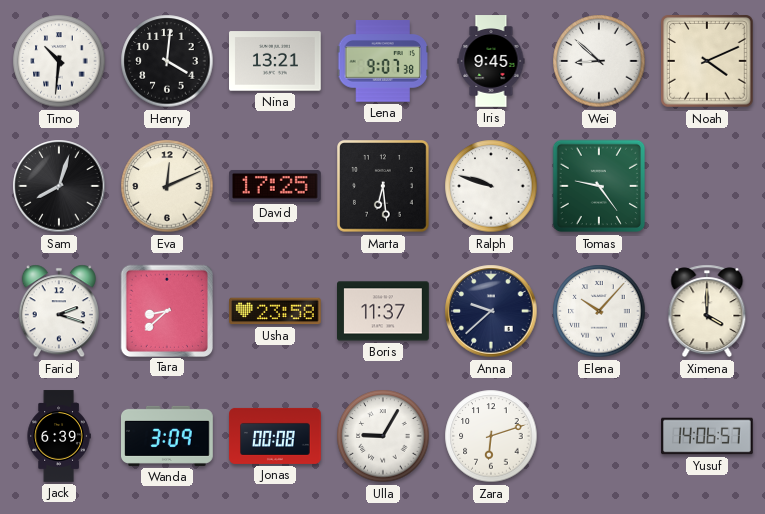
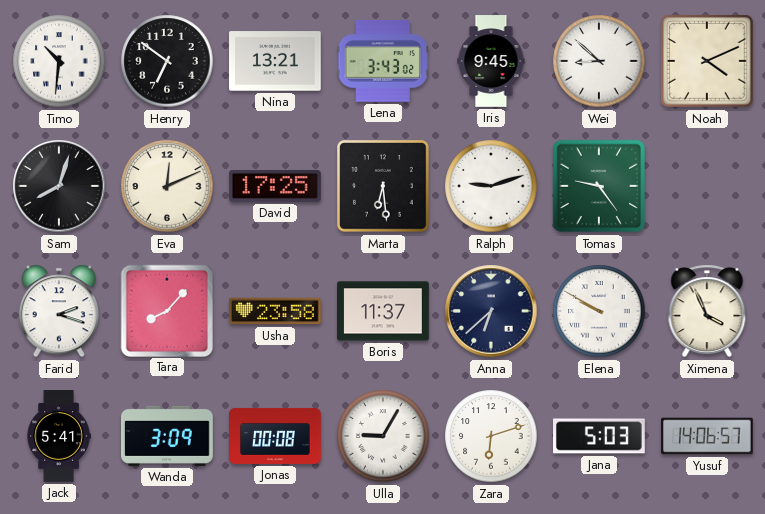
Henry: 4:01 -> 6:51 (167, 61)
Lena: 9:07 -> 3:43 (382, 61)
Ralph: 9:48 -> 9:12 (491, 186)
Tara: 8:38 -> 8:07 (166, 310)
Anna: 9:38 -> 6:38 (491, 311)
Elena: 10:07 -> 9:50 (599, 311)
Ximena: 4:00 -> 3:56 (707, 311)
Jack: 6:39 -> 5:41 (59, 436)
Jana: none -> 5:03 (600, 436)
